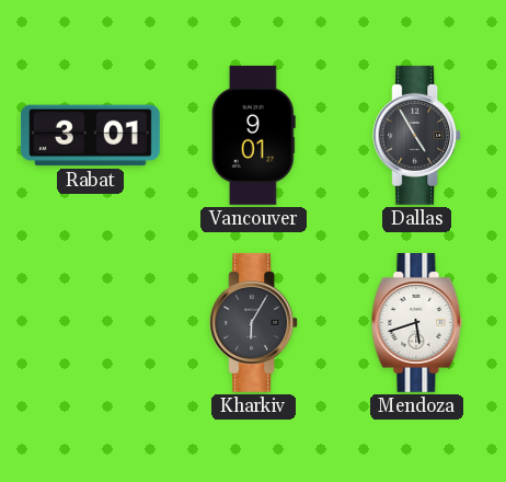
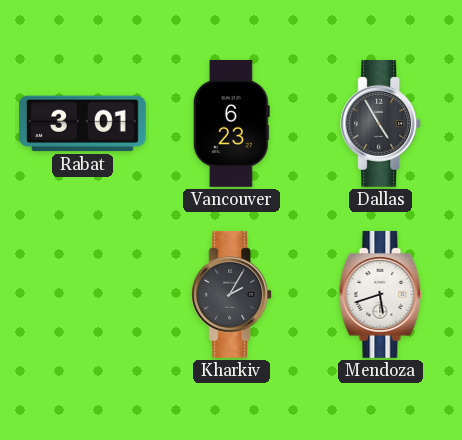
Vancouver: 9:01 -> 6:23 (231, 123)
Kharkiv: 6:05 -> 2:05 (232, 294)
